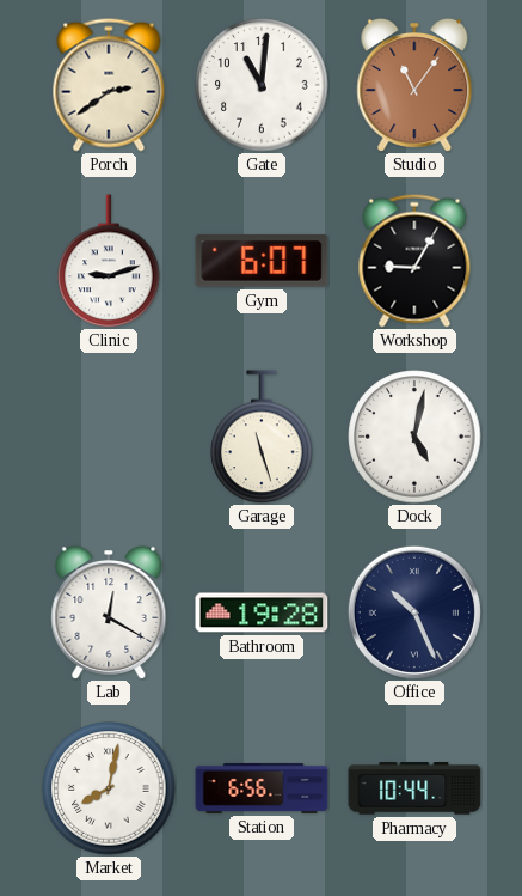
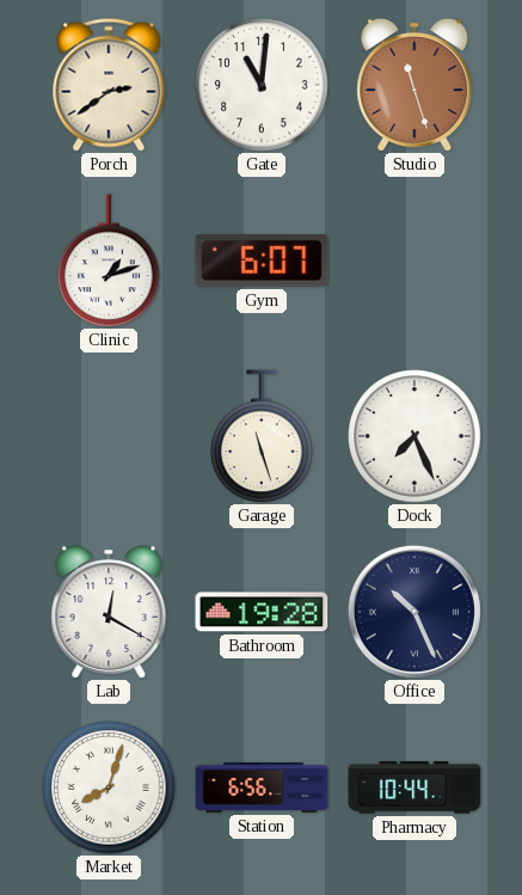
Studio: 11:06 -> 11:27 (414, 85)
Clinic: 9:12 -> 1:12 (109, 260)
Workshop: 9:05 -> none (414, 261)
Dock: 5:02 -> 7:26 (414, 436)
Market: 8:02 -> 8:03 (109, 787)
